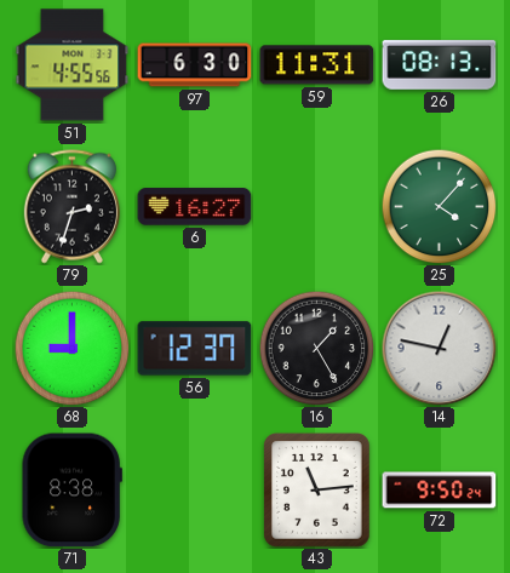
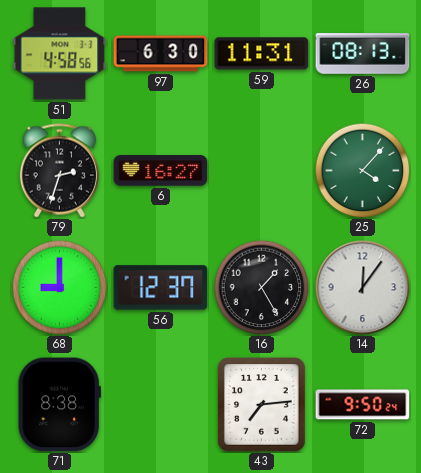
51: 4:55 -> 4:58 (60, 54)
14: 12:47 -> 12:06 (362, 287)
43: 11:14 -> 7:14 (262, 405)
